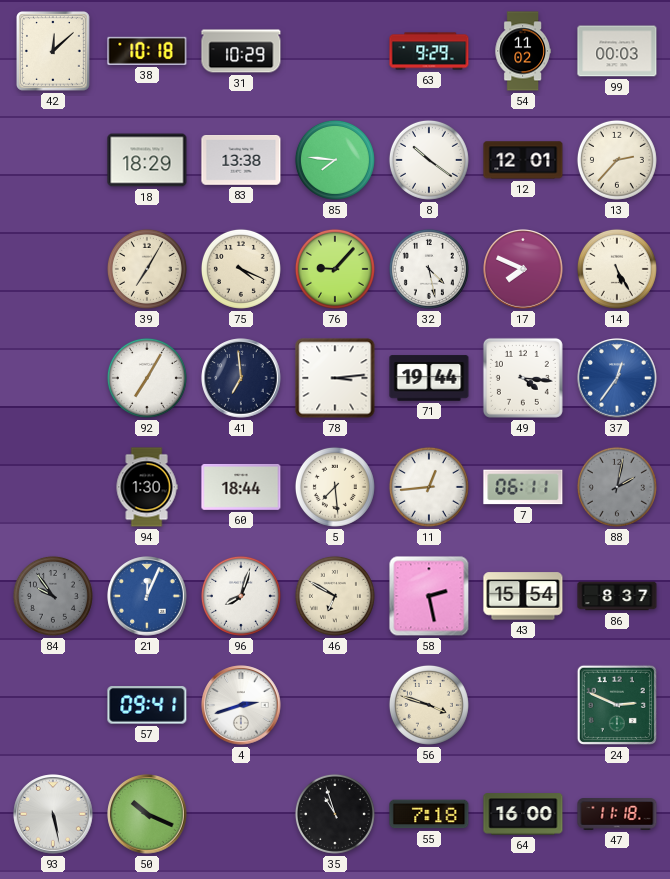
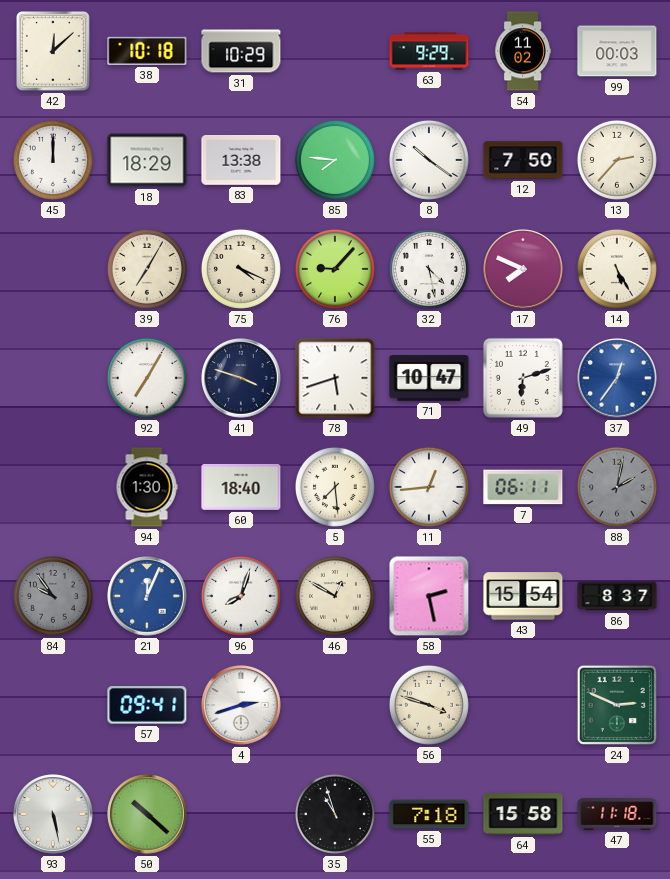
45: none -> 12:00 (53, 160)
12: 12:01 -> 7:50 (523, 160)
41: 6:59 -> 3:48 (241, 378)
78: 3:14 -> 5:42 (335, 378)
71: 19:44 -> 10:47 (429, 378)
49: 4:16 -> 6:12 (523, 378)
60: 18:44 -> 18:40 (241, 487)
46: 6:50 -> 12:50 (335, 596)
50: 10:19 -> 10:22 (147, 814)
64: 16:00 -> 15:58 (523, 814)
